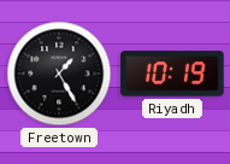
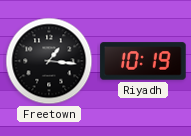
Freetown: 1:25 -> 1:16 (49, 61)
